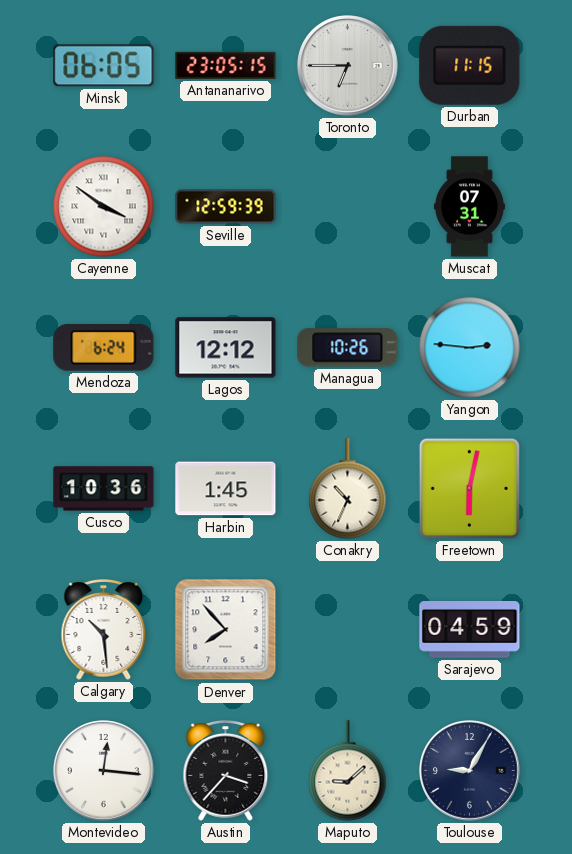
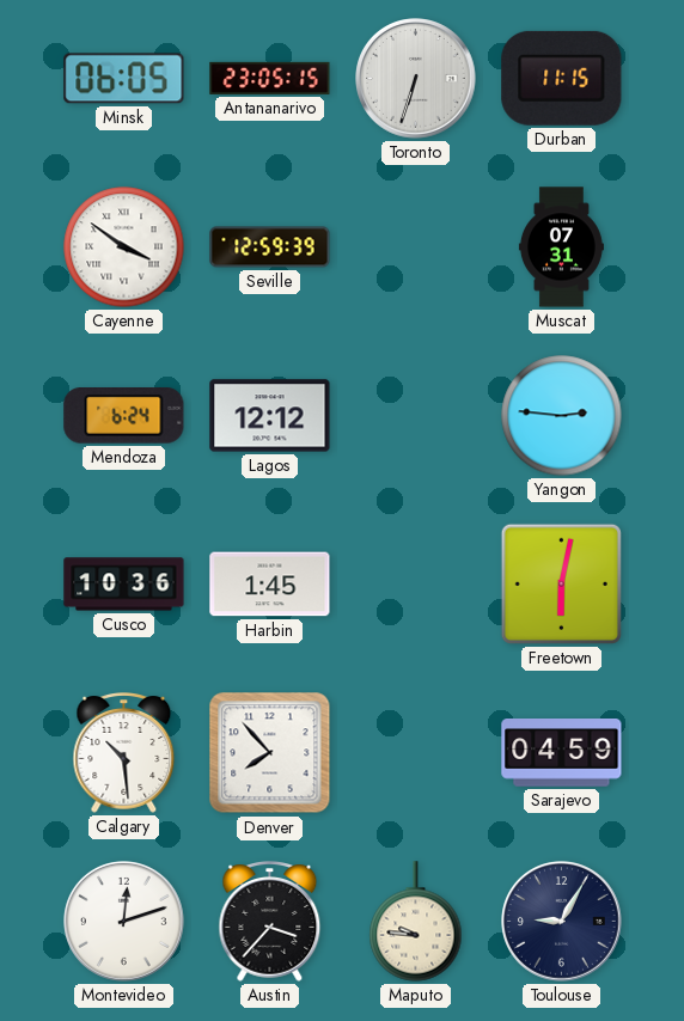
Toronto: 6:45 -> 6:33 (416, 79)
Managua: 10:26 -> none (348, 348)
Conakry: 10:34 -> none (348, 489)
Montevideo: 12:16 -> 12:12 (124, 922)
Maputo: 9:08 -> 9:46 (416, 922)
